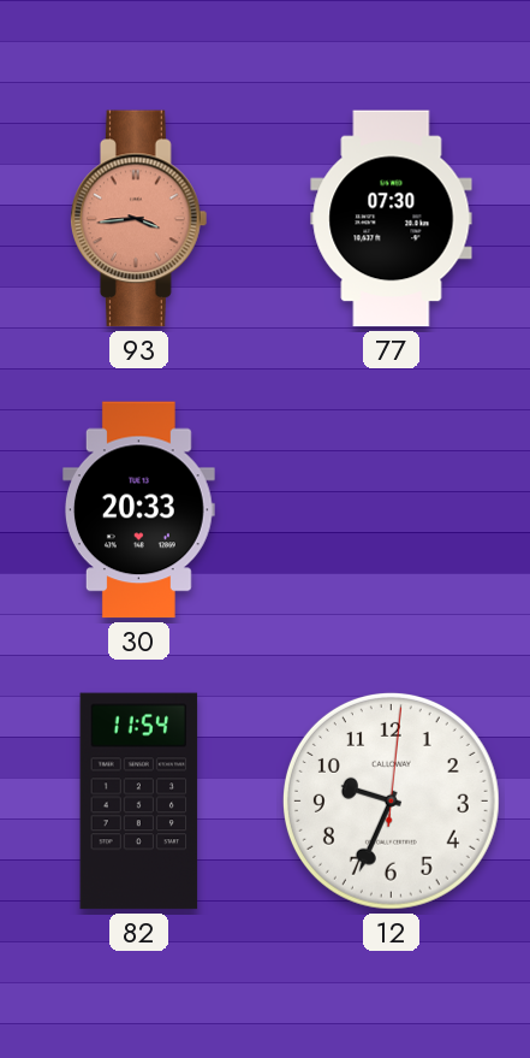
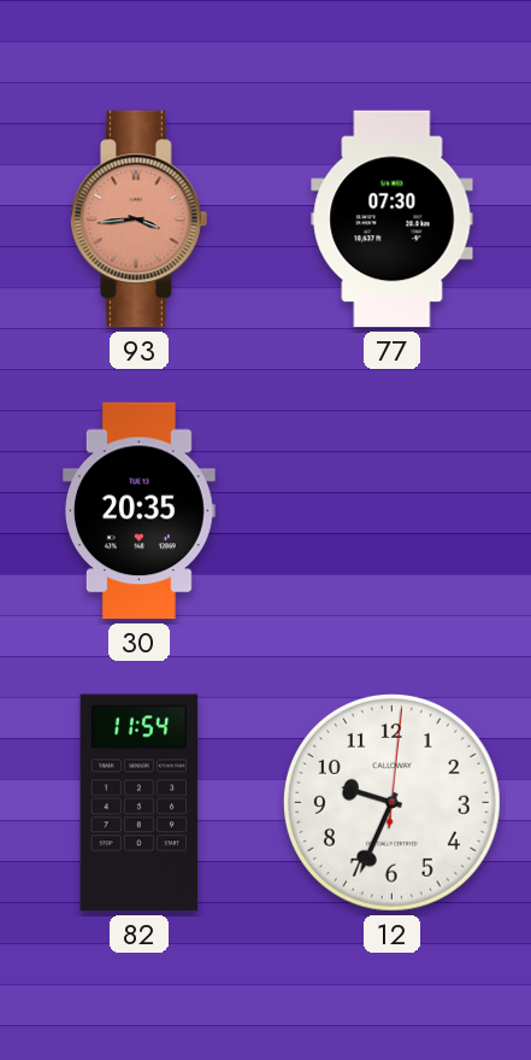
30: 20:33 -> 20:35 (138, 511)
